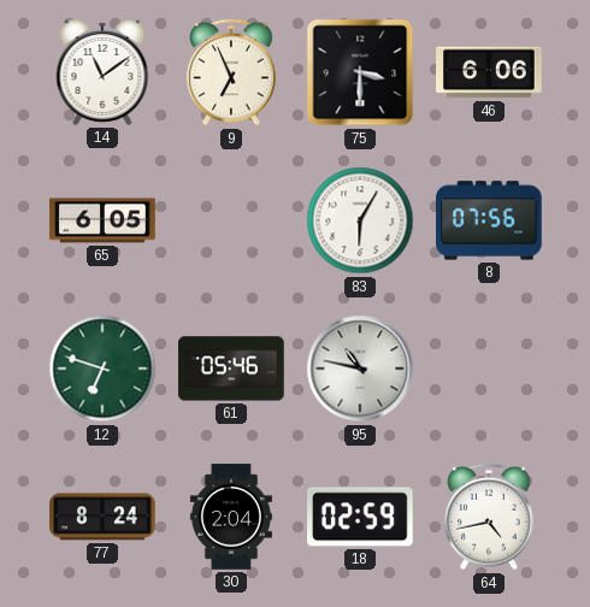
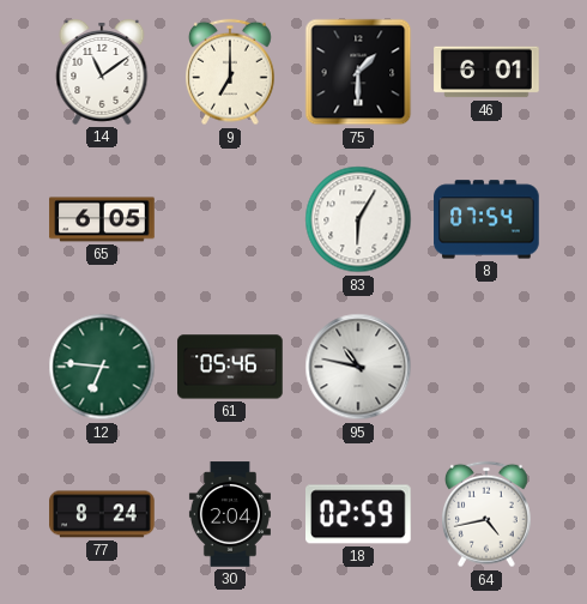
9: 6:56 -> 7:00 (231, 72)
75: 3:30 -> 1:30 (358, 72)
46: 6:06 -> 6:01 (486, 72)
8: 07:56 -> 07:54 (486, 219)
12: 6:48 -> 6:46 (102, 367)
